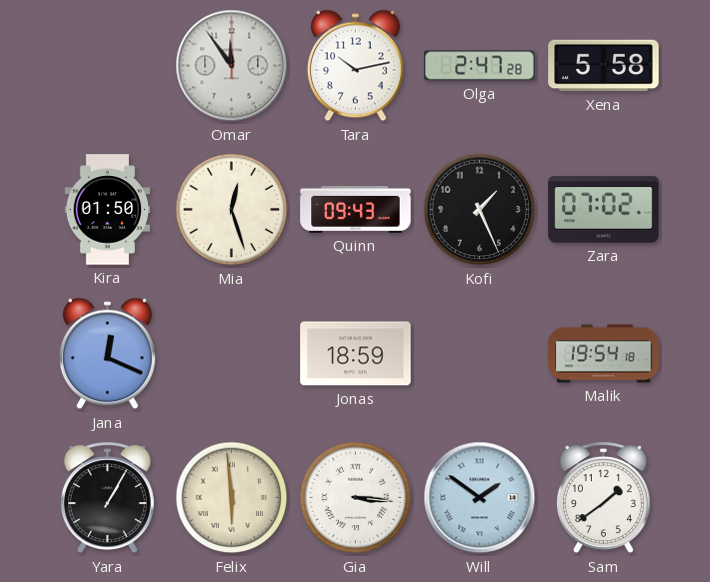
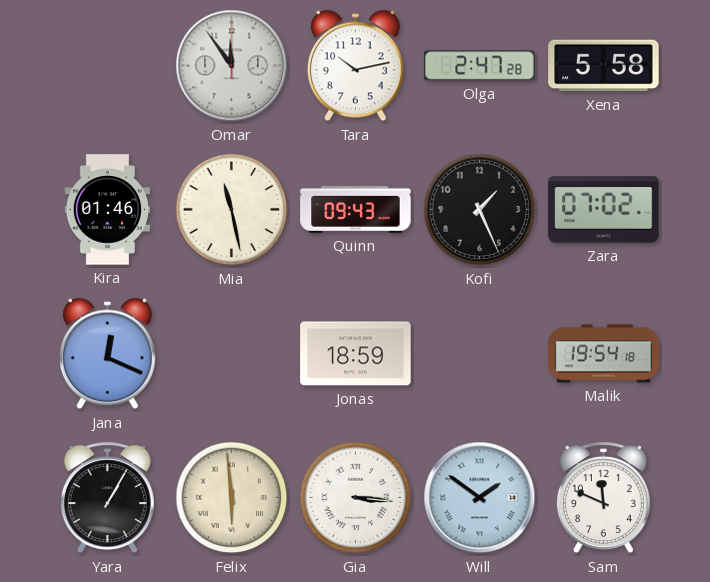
Kira: 01:50 -> 01:46 (108, 210)
Mia: 12:27 -> 11:28 (232, 210)
Sam: 1:39 -> 11:49 (603, 498)
